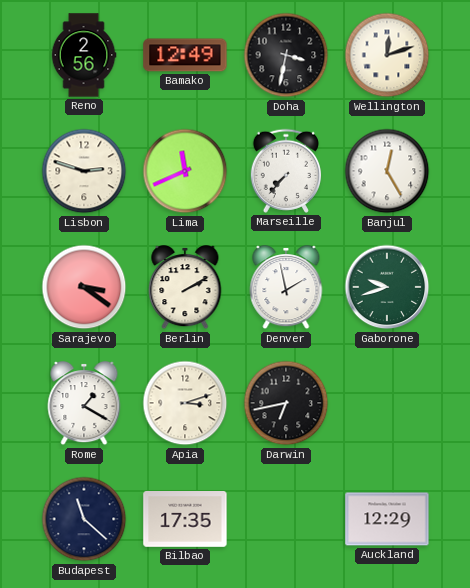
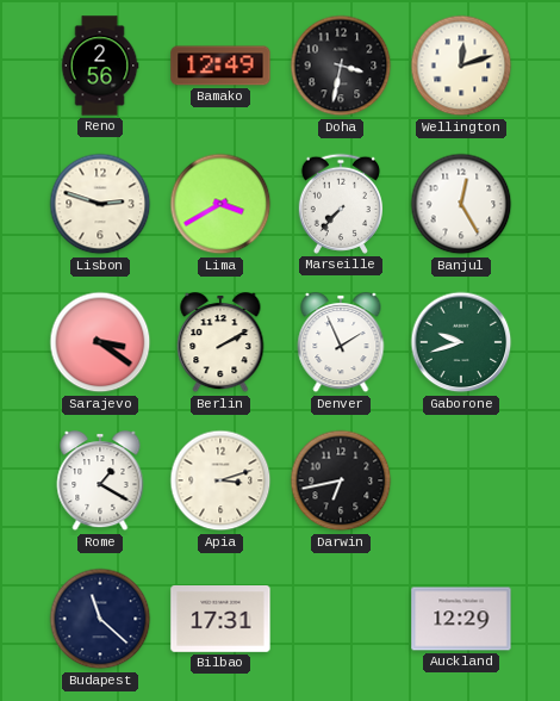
Lima: 11:41 -> 3:40 (220, 204)
Denver: 1:58 -> 1:56 (341, 343)
Bilbao: 17:35 -> 17:31 (220, 619)
